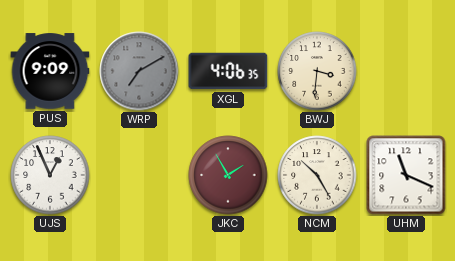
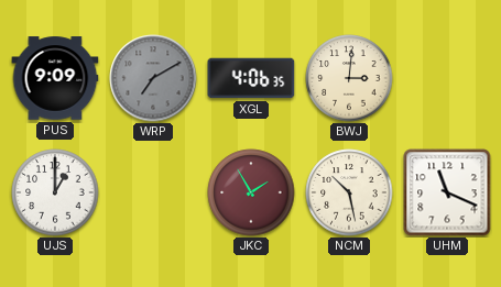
BWJ: 3:31 -> 3:01 (349, 78)
UJS: 12:56 -> 1:00 (55, 192)
NCM: 10:25 -> 10:28 (349, 192)
